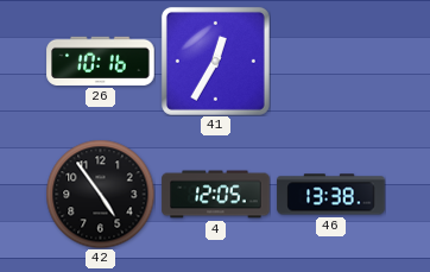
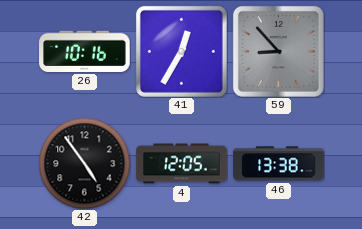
59: none -> 8:53 (278, 51)
